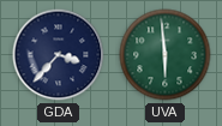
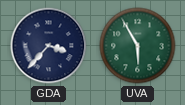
UVA: 5:59 -> 5:55 (138, 46)
